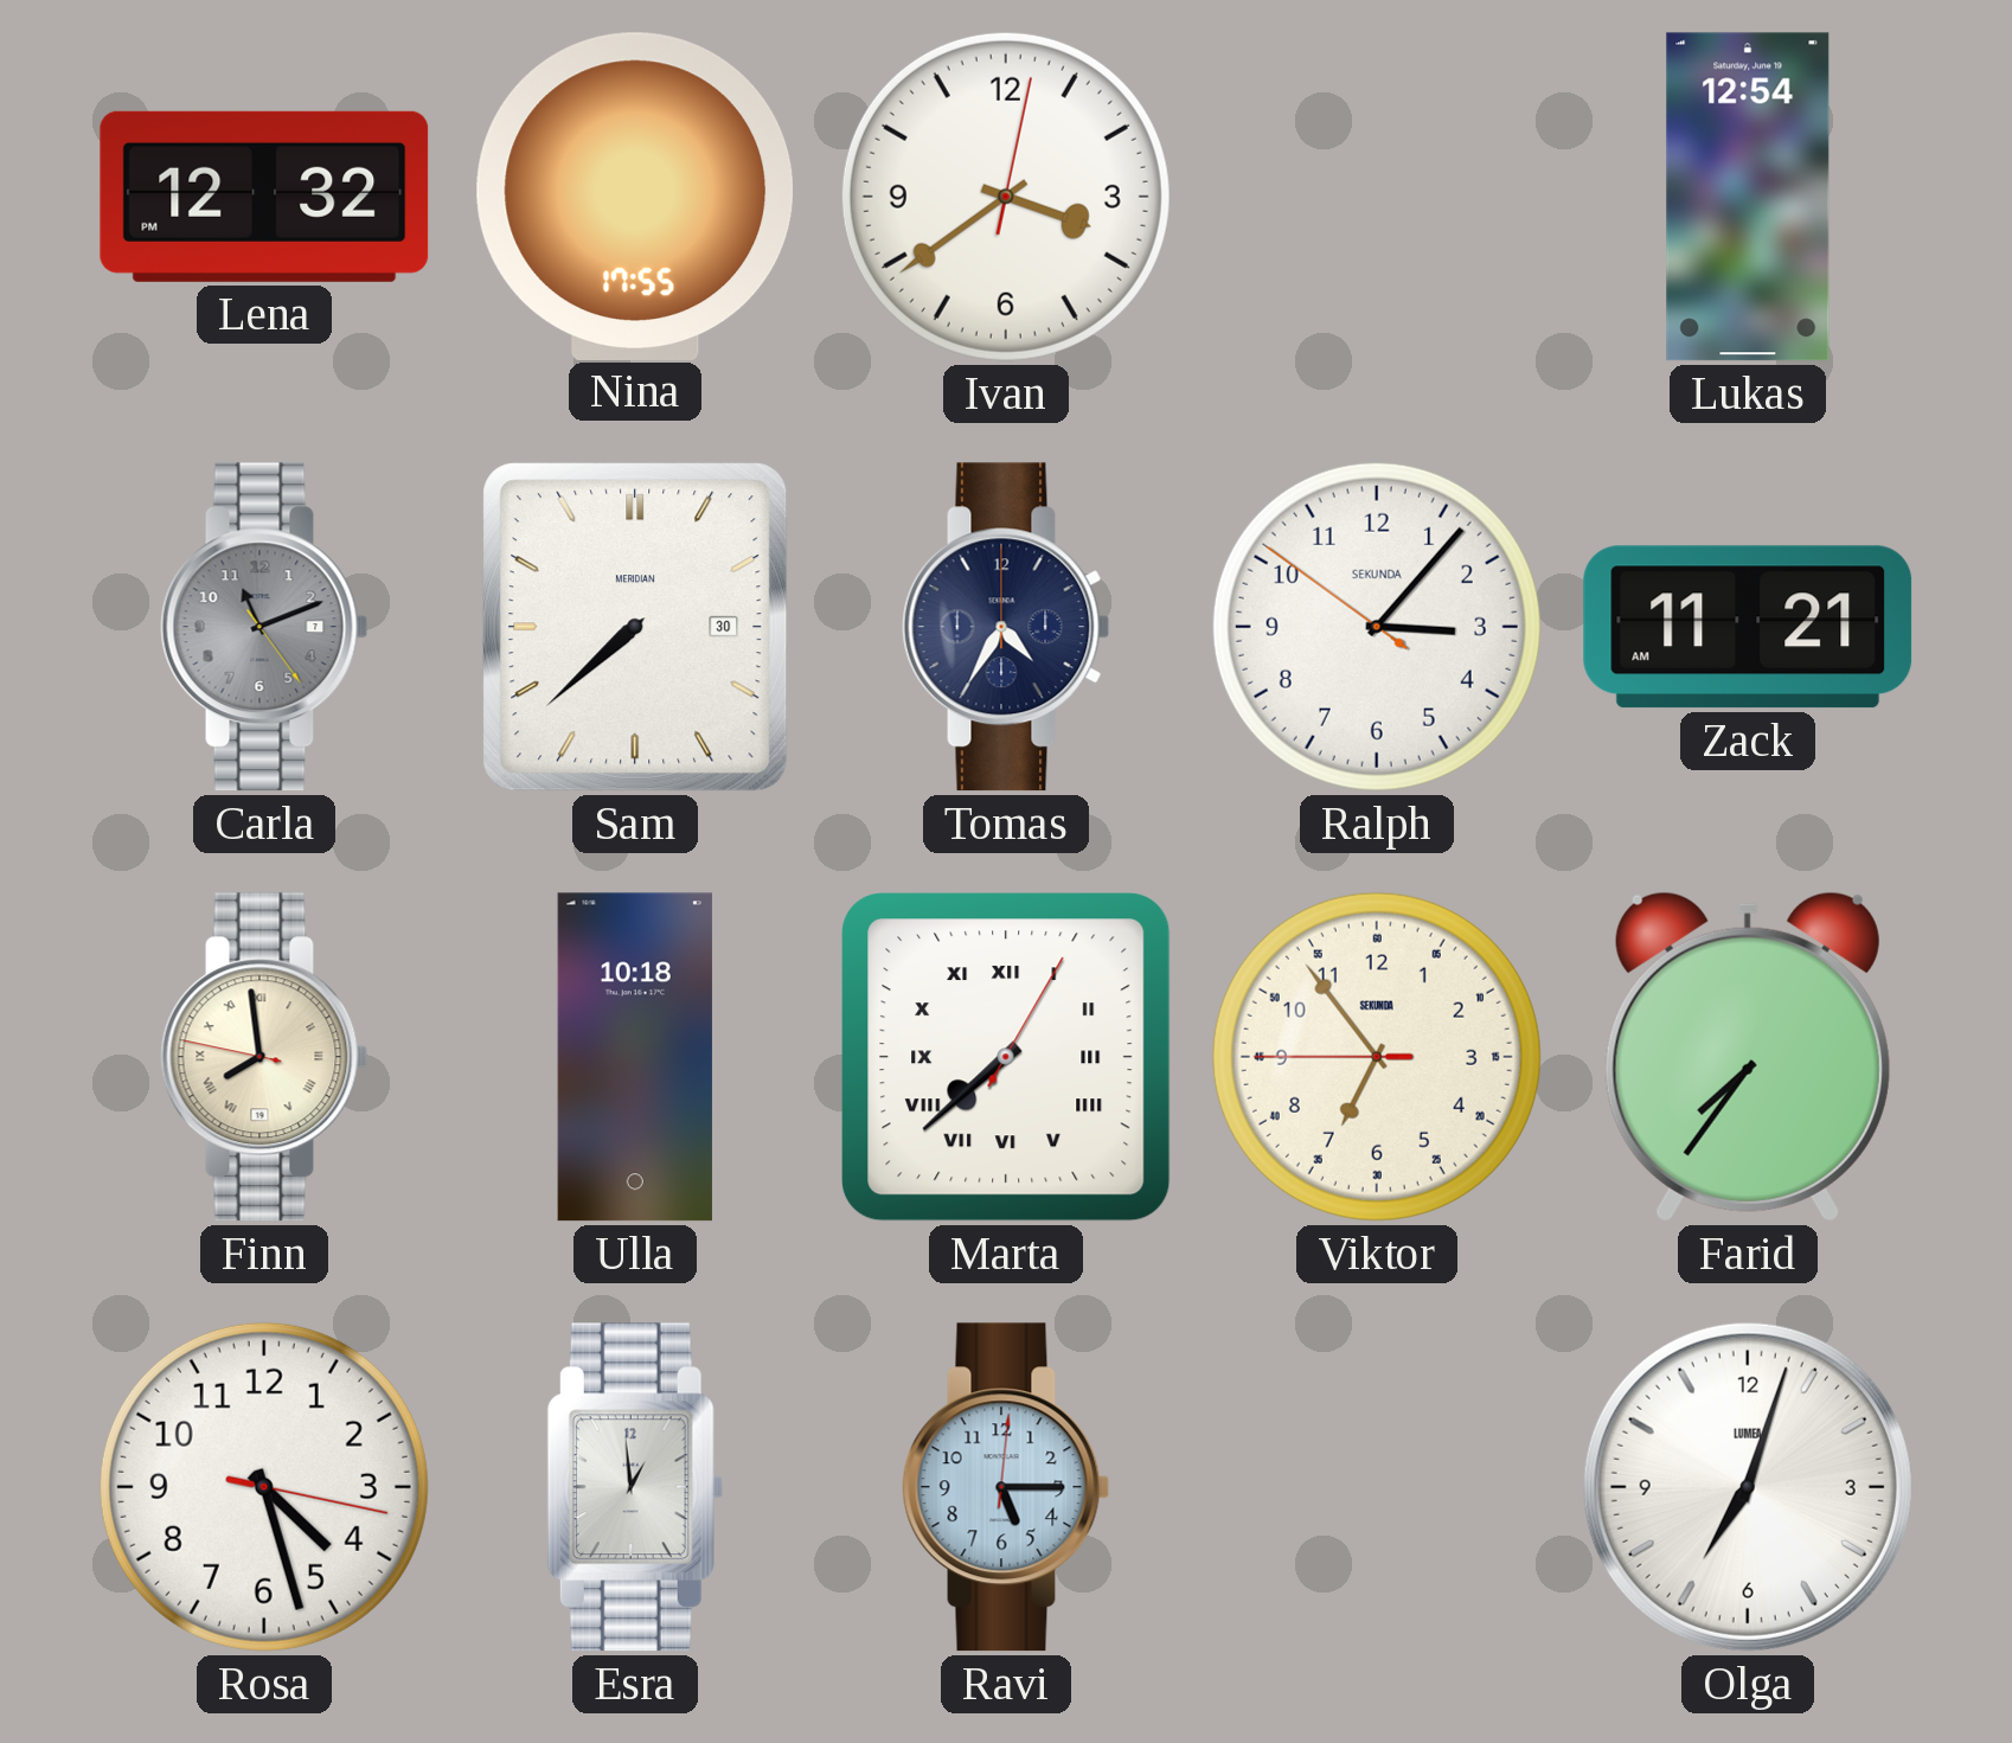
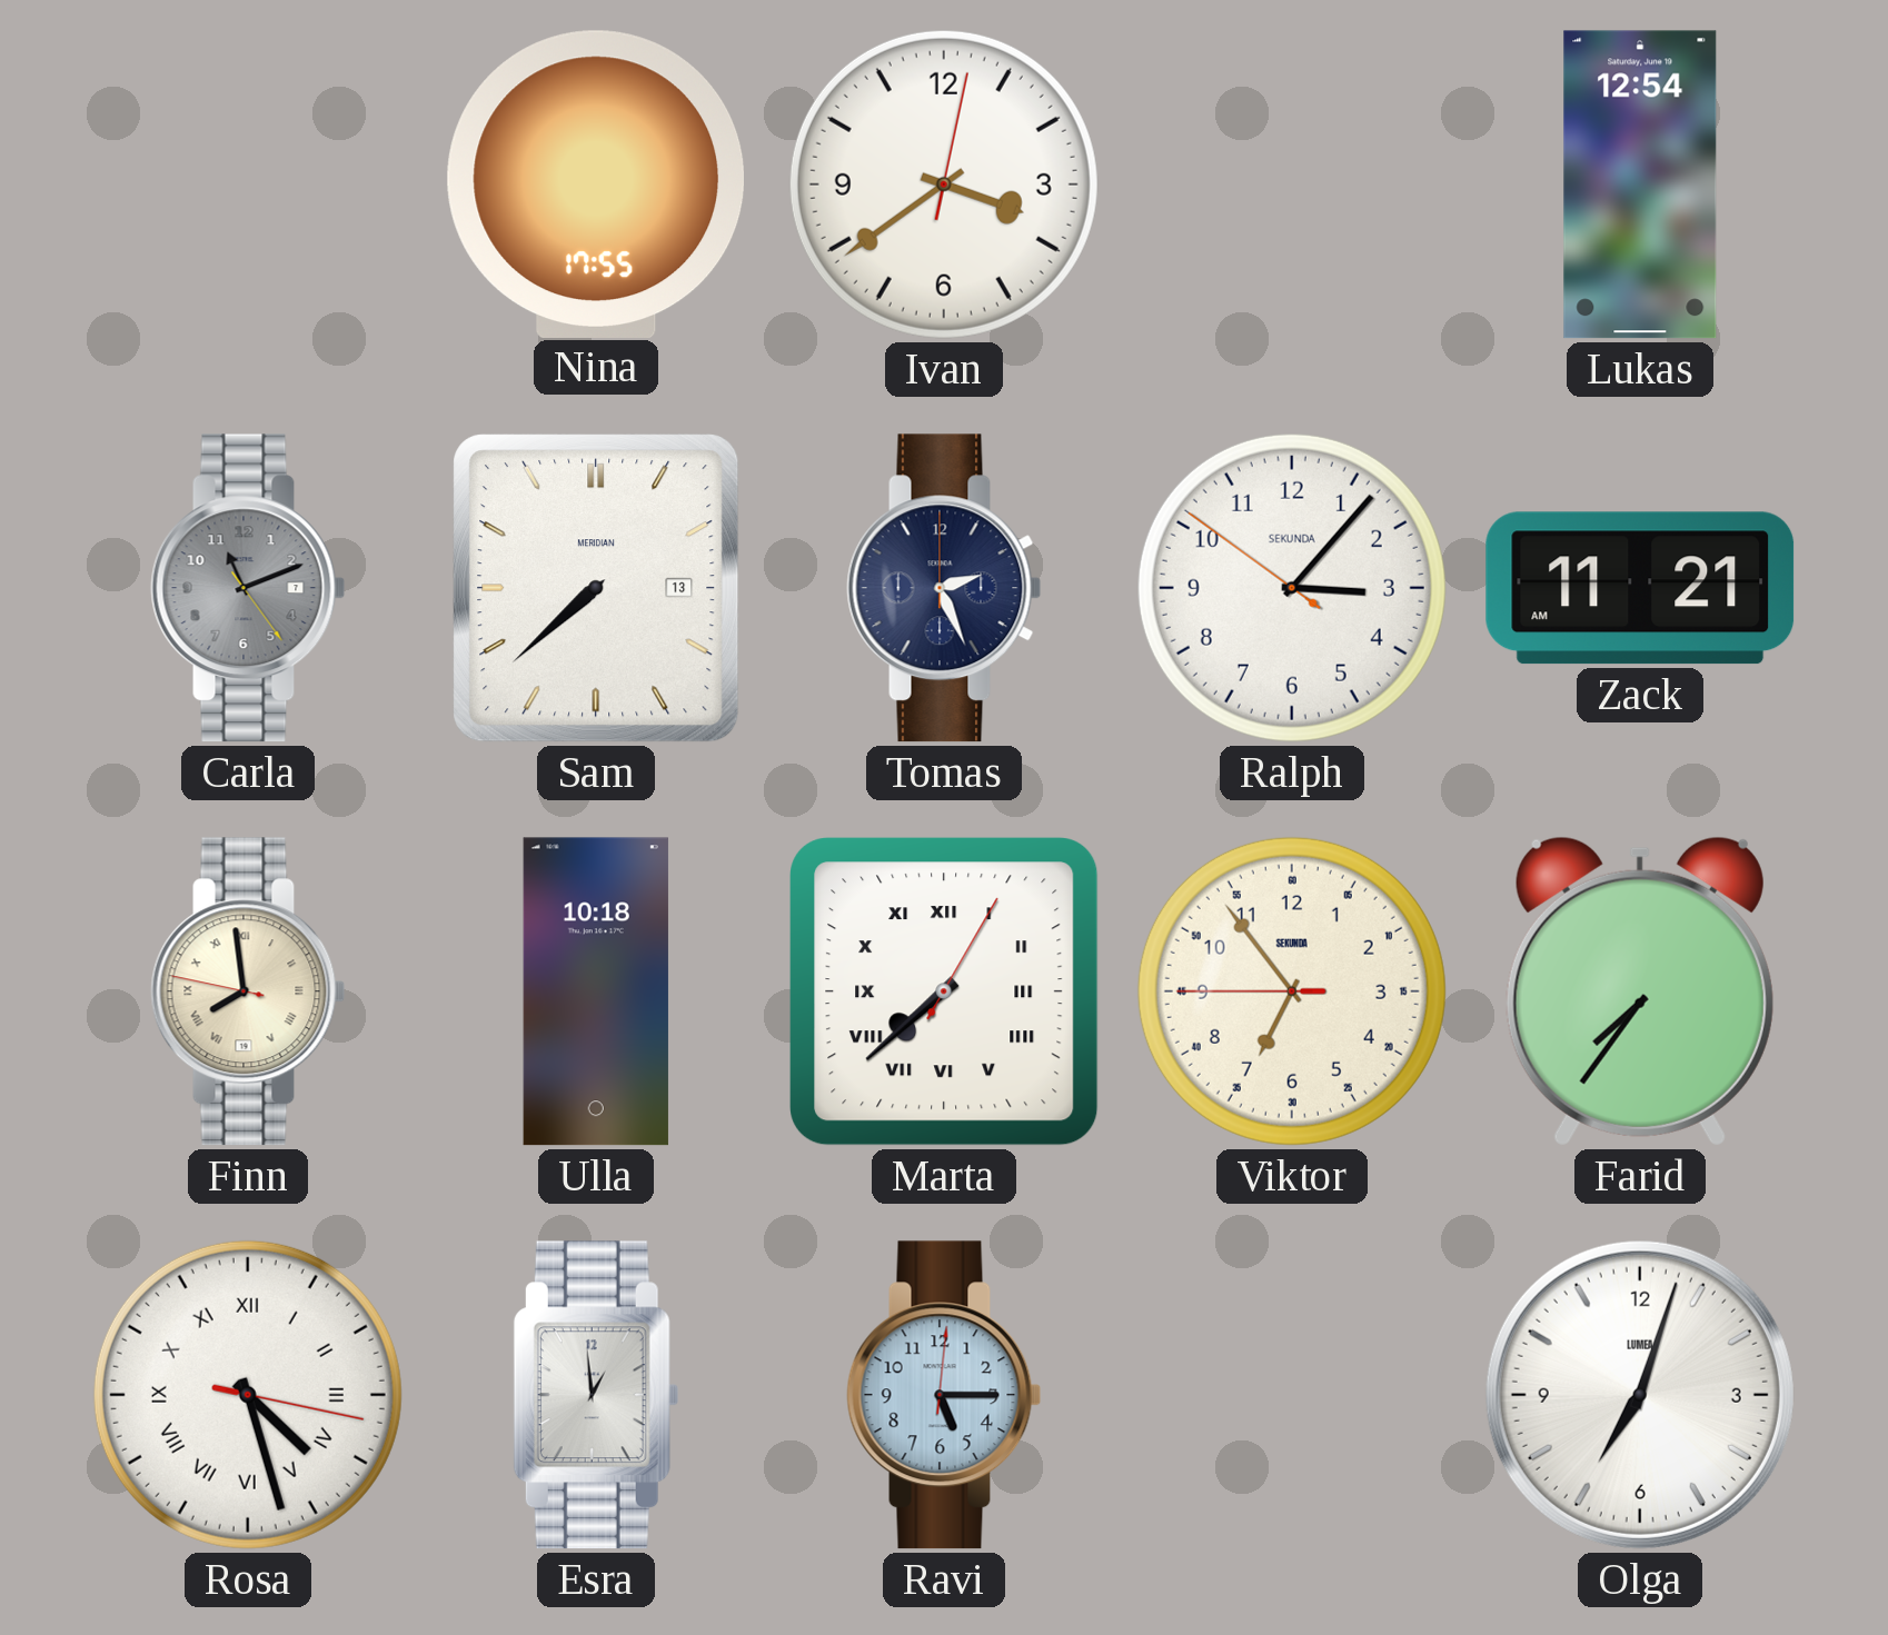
Lena: 12:32 -> none (264, 197)
Sam date: 30 -> 13 (596, 588)
Tomas: 4:35 -> 2:26 (944, 588)
Rosa numerals: Arabic -> Roman (248, 1395)
